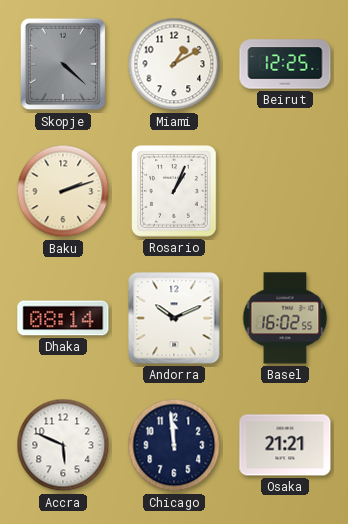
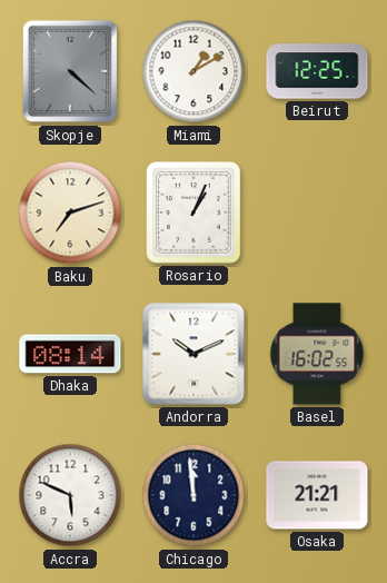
Baku: 2:12 -> 7:12 (70, 213)
